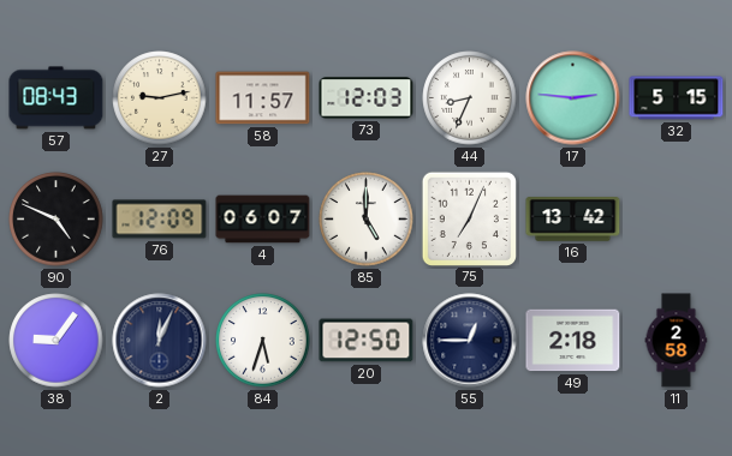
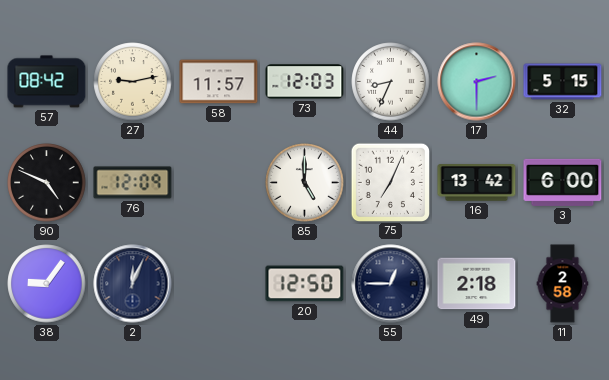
57: 08:43 -> 08:42 (47, 82)
17: 2:46 -> 2:30 (477, 82)
4: 06:07 -> none (263, 220)
3: none -> 6:00 (563, 182)
84: 5:33 -> none (263, 341)
